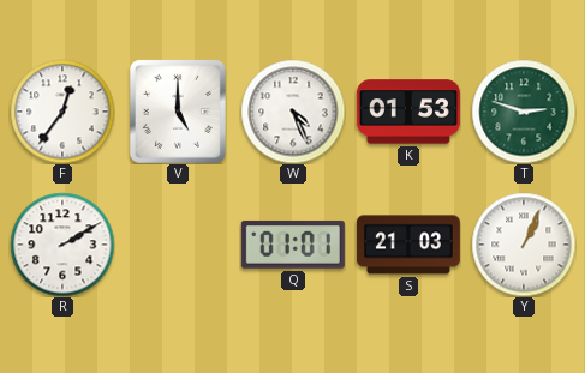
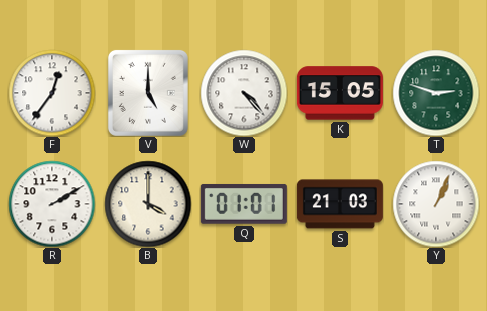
W: 4:26 -> 4:23 (244, 93)
K: 01:53 -> 15:05 (340, 93)
B: none -> 4:00 (148, 204)
